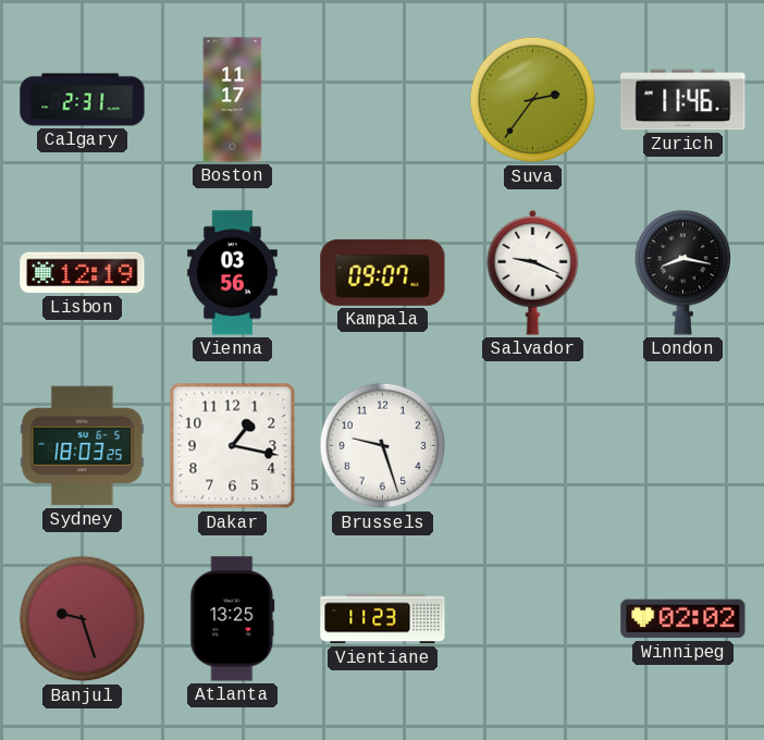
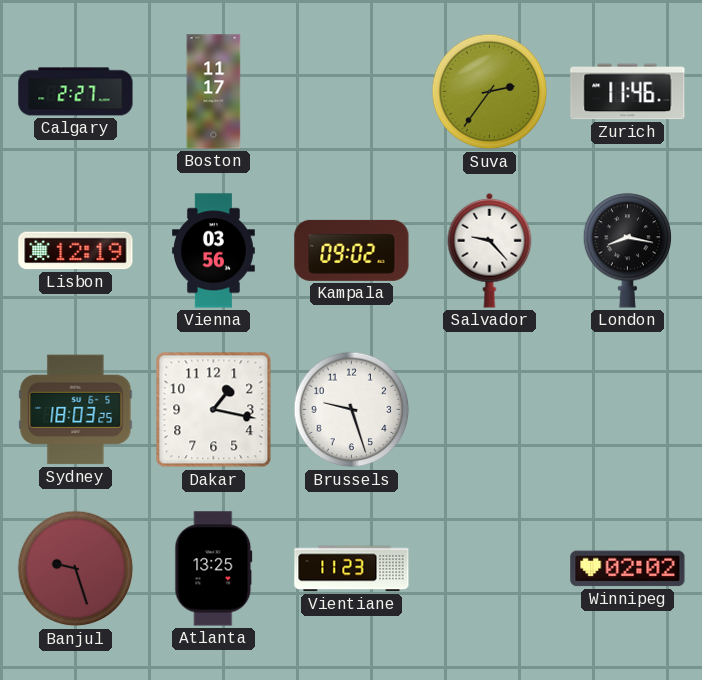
Calgary: 2:31 -> 2:27 (76, 92)
Kampala: 09:07 -> 09:02 (352, 250)
Salvador: 9:19 -> 9:23 (490, 250)
